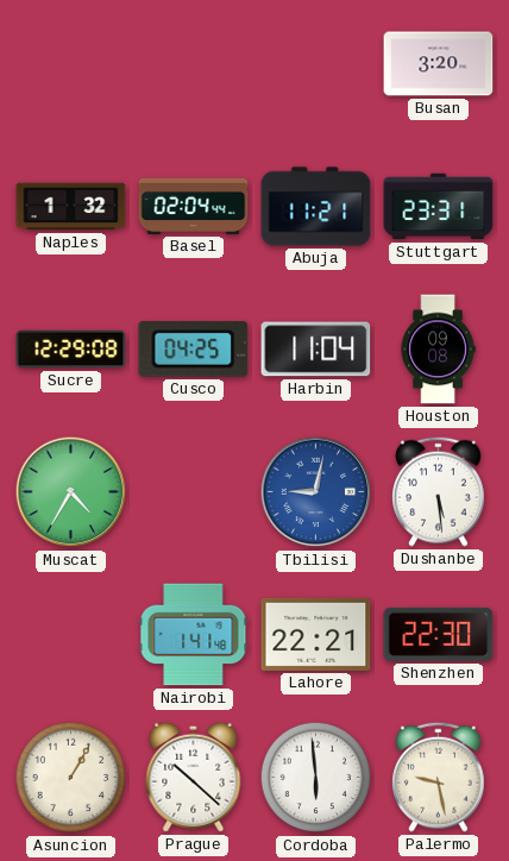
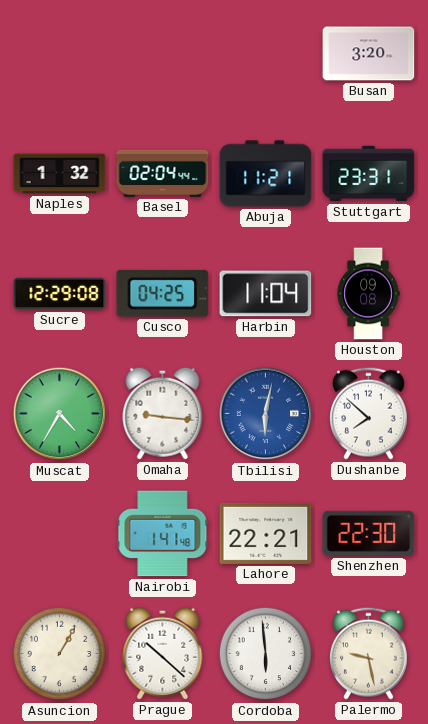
Omaha: none -> 9:16 (163, 413)
Tbilisi: 9:02 -> 6:02 (266, 414)
Dushanbe: 5:29 -> 7:52 (369, 413)
